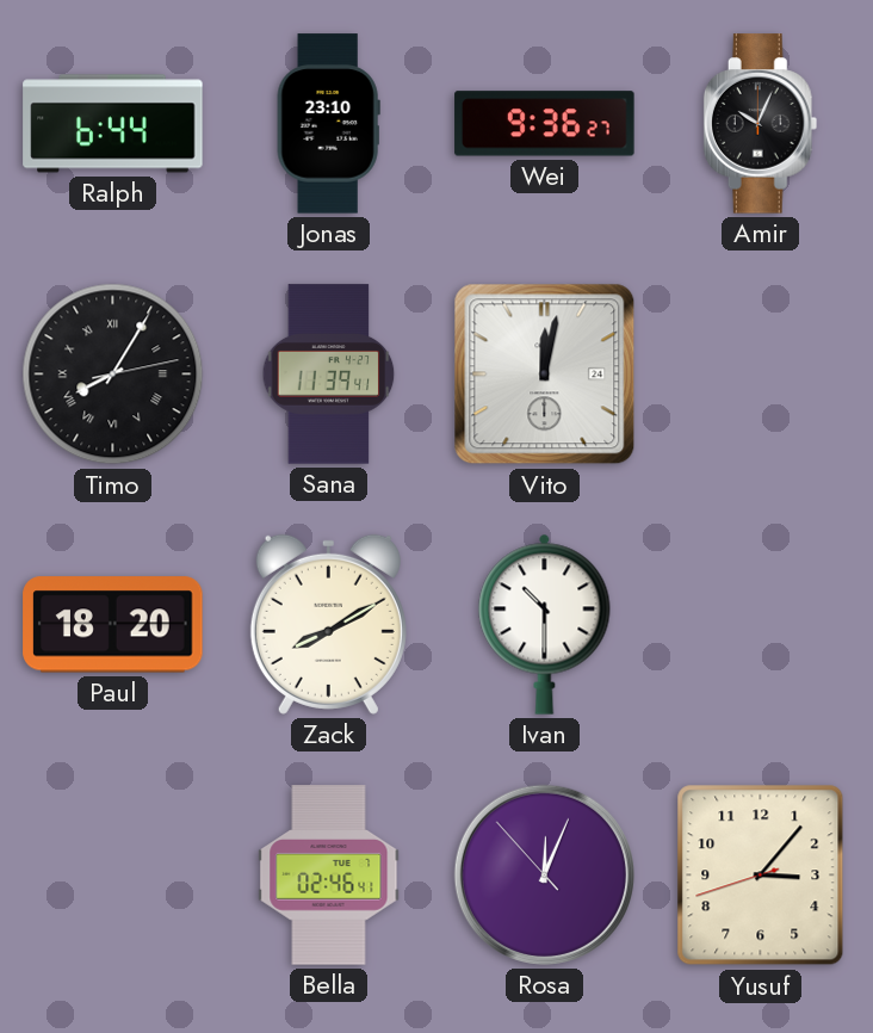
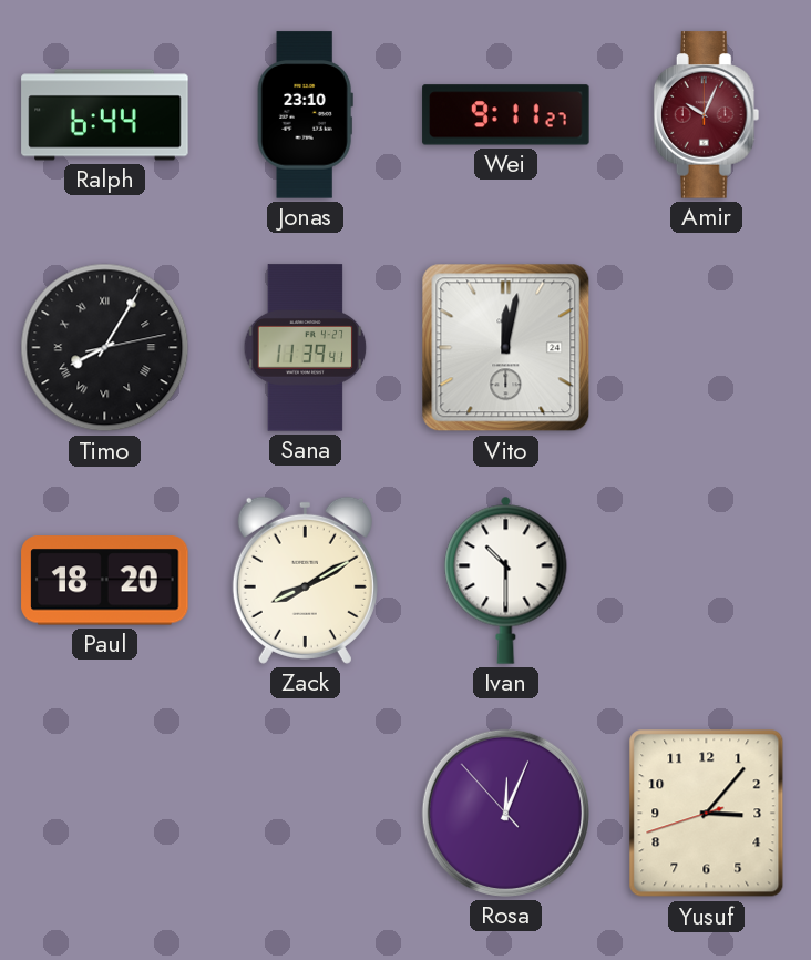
Wei: 9:36 -> 9:11 (506, 115)
Amir dial: black -> burgundy (707, 115)
Bella: 02:46 -> none (329, 876)
